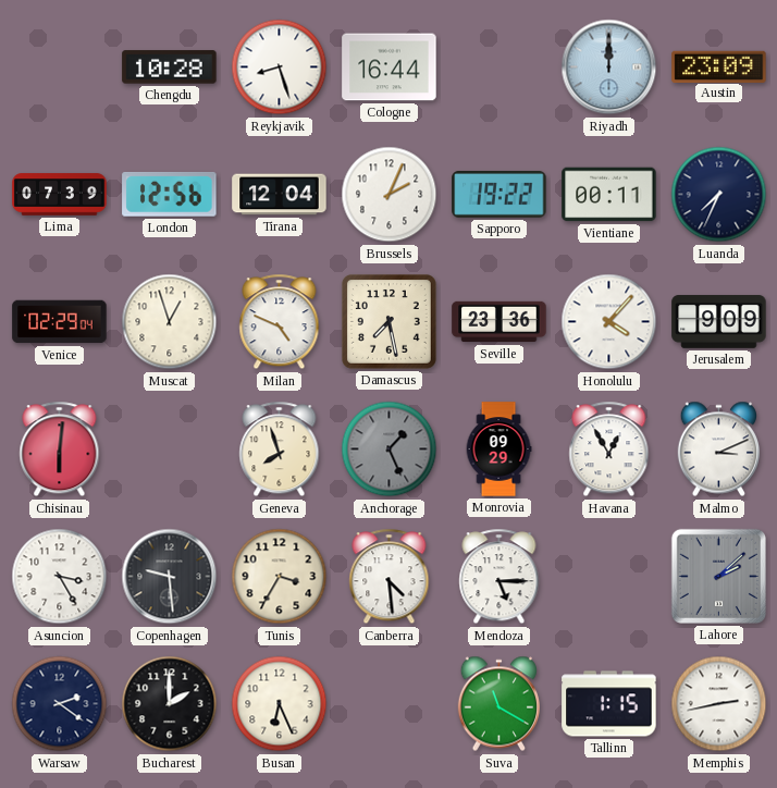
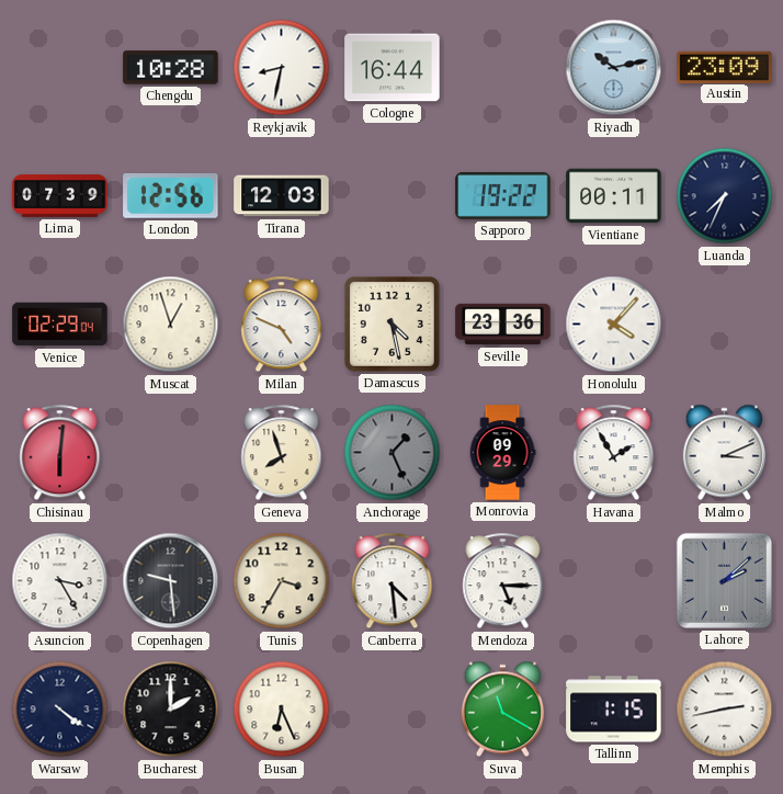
Reykjavik: 8:27 -> 8:32 (282, 68)
Riyadh: 12:00 -> 10:13 (614, 68)
Tirana: 12:04 -> 12:03 (282, 196)
Brussels: 2:04 -> none (390, 195)
Damascus: 7:28 -> 4:28 (392, 324)
Jerusalem: 9:09 -> none (719, 322)
Havana: 12:55 -> 1:55 (614, 453)
Warsaw: 2:21 -> 4:21 (60, 710)
